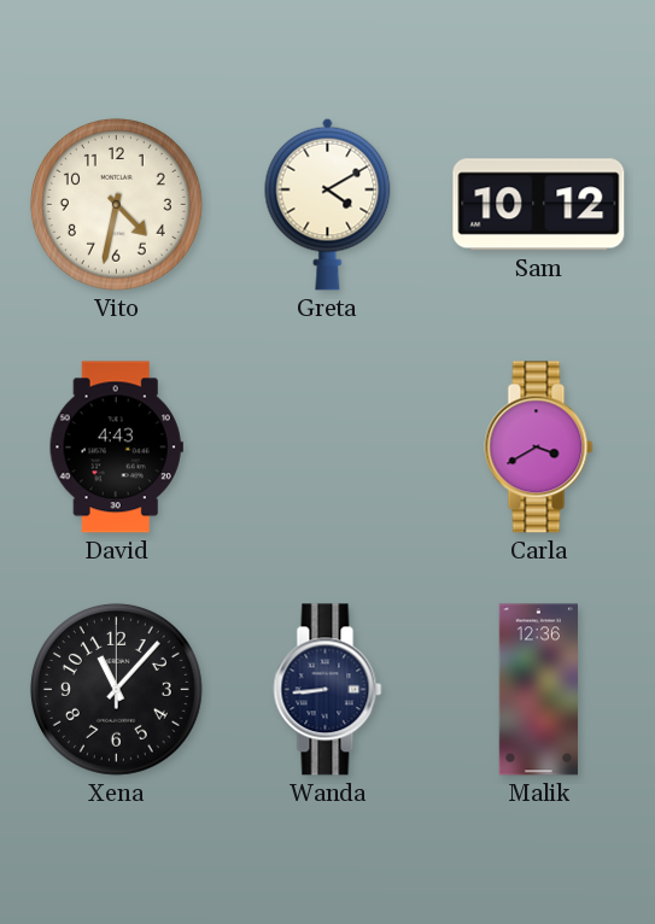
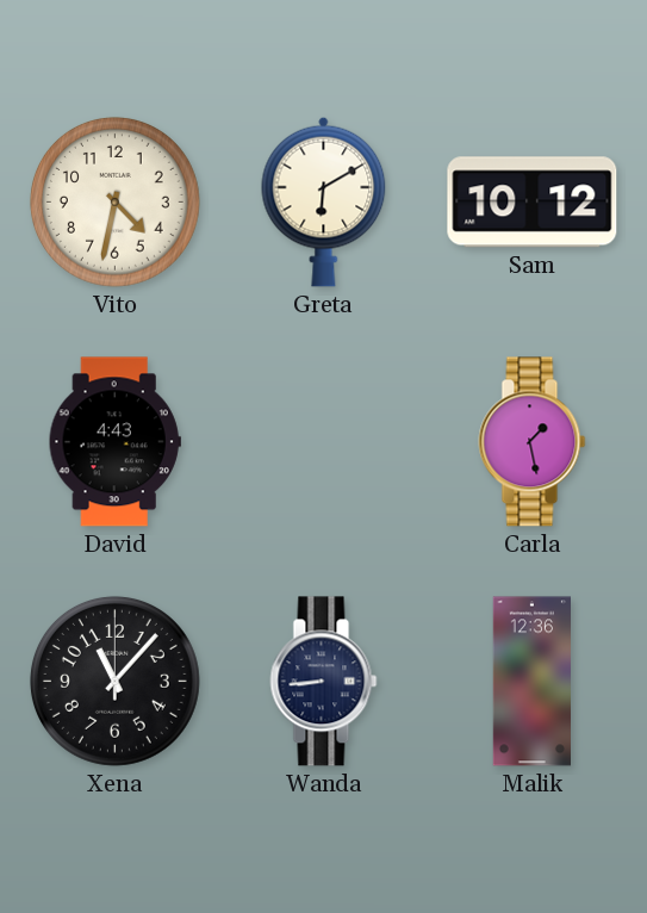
Greta: 4:10 -> 6:10 (324, 201)
Carla: 3:40 -> 1:28 (533, 442)
